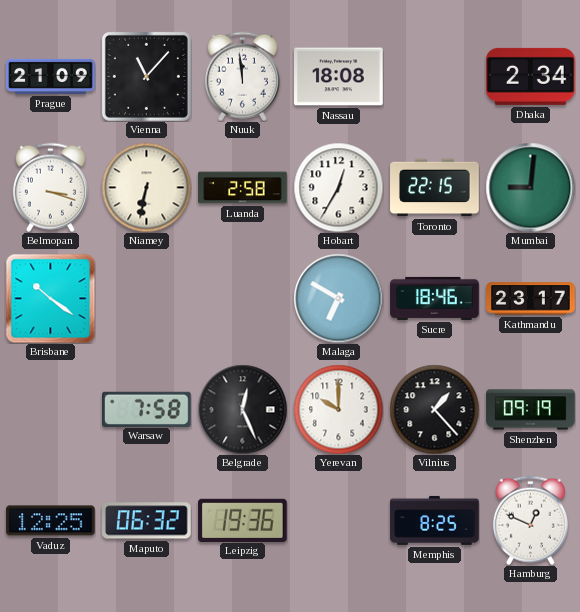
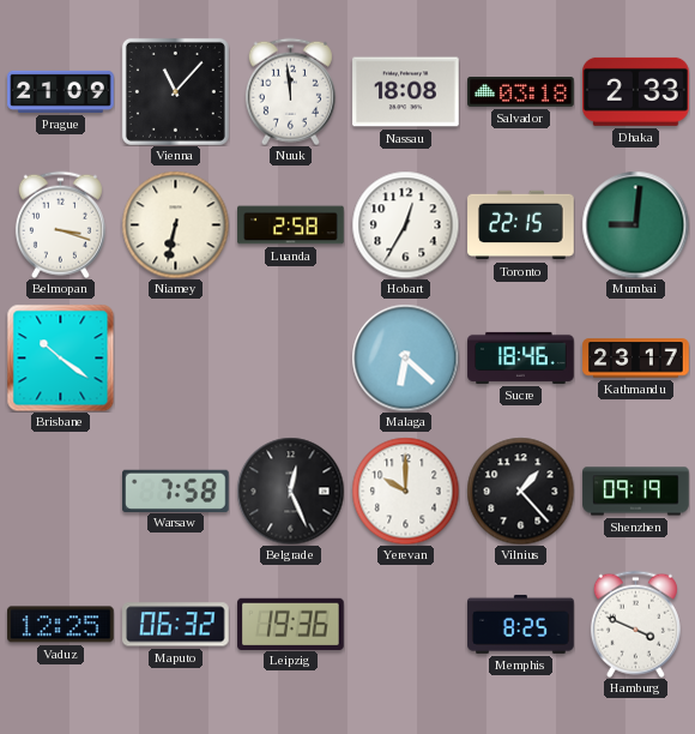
Salvador: none -> 03:18 (521, 92)
Dhaka: 2:34 -> 2:33 (636, 91)
Malaga: 6:50 -> 6:22 (405, 357)
Hamburg: 12:49 -> 3:49 (635, 624)
